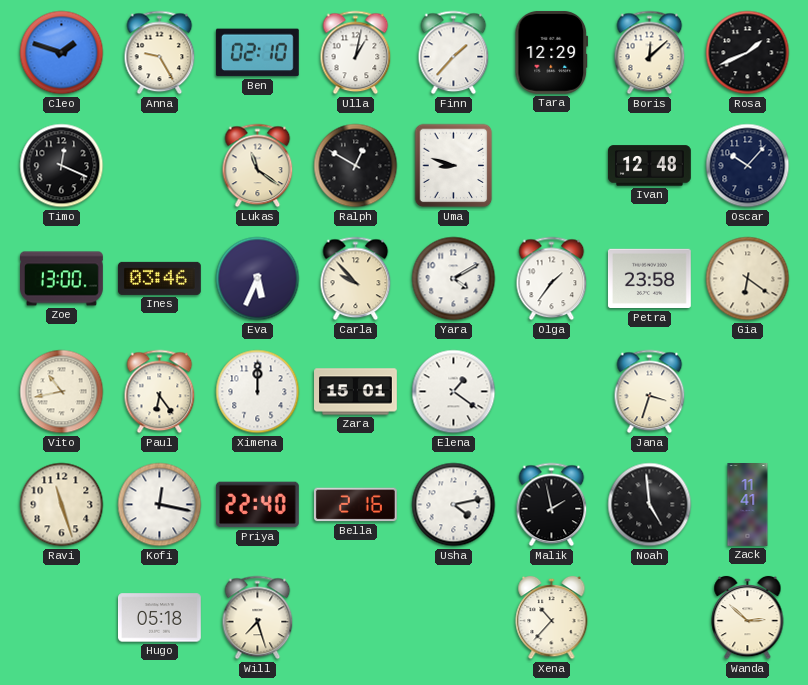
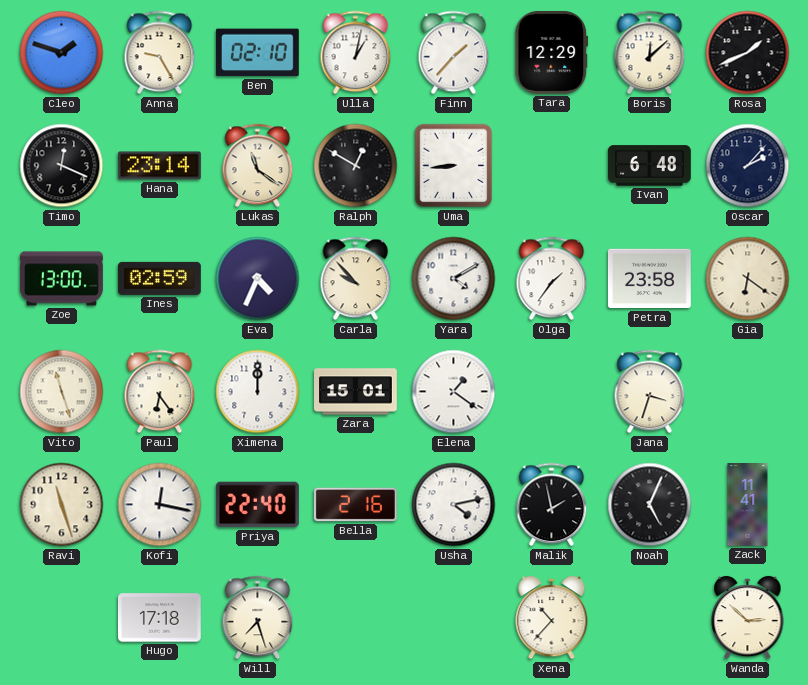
Hana: none -> 23:14 (159, 166)
Uma: 8:48 -> 8:44 (454, 166)
Ivan: 12:48 -> 6:48 (650, 166)
Oscar: 10:07 -> 2:07 (748, 166)
Ines: 03:46 -> 02:59 (159, 278)
Eva: 5:34 -> 4:34 (258, 279)
Vito: 10:43 -> 11:27 (62, 392)
Noah: 4:59 -> 5:04 (650, 505)
Hugo: 05:18 -> 17:18 (160, 618)
